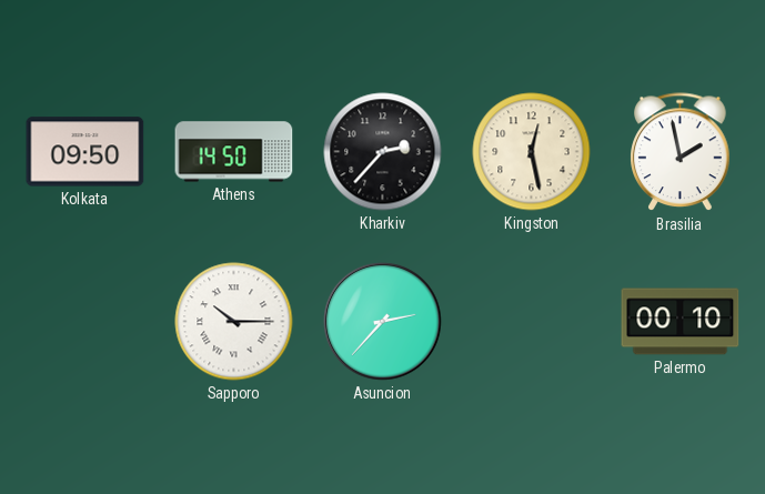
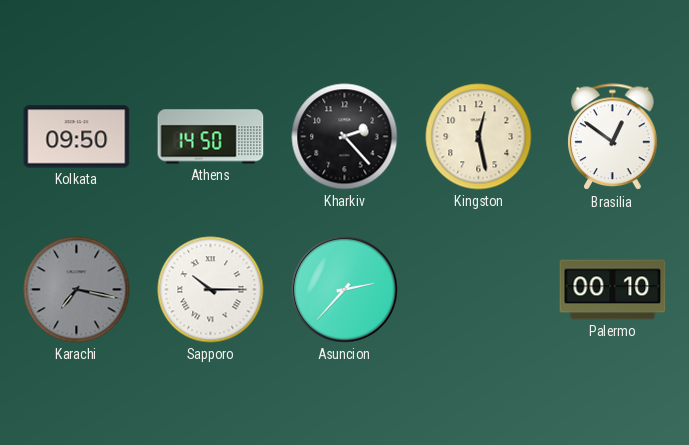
Kharkiv: 2:37 -> 2:23 (345, 137)
Brasilia: 1:58 -> 12:51 (613, 137)
Karachi: none -> 7:17 (77, 290)
